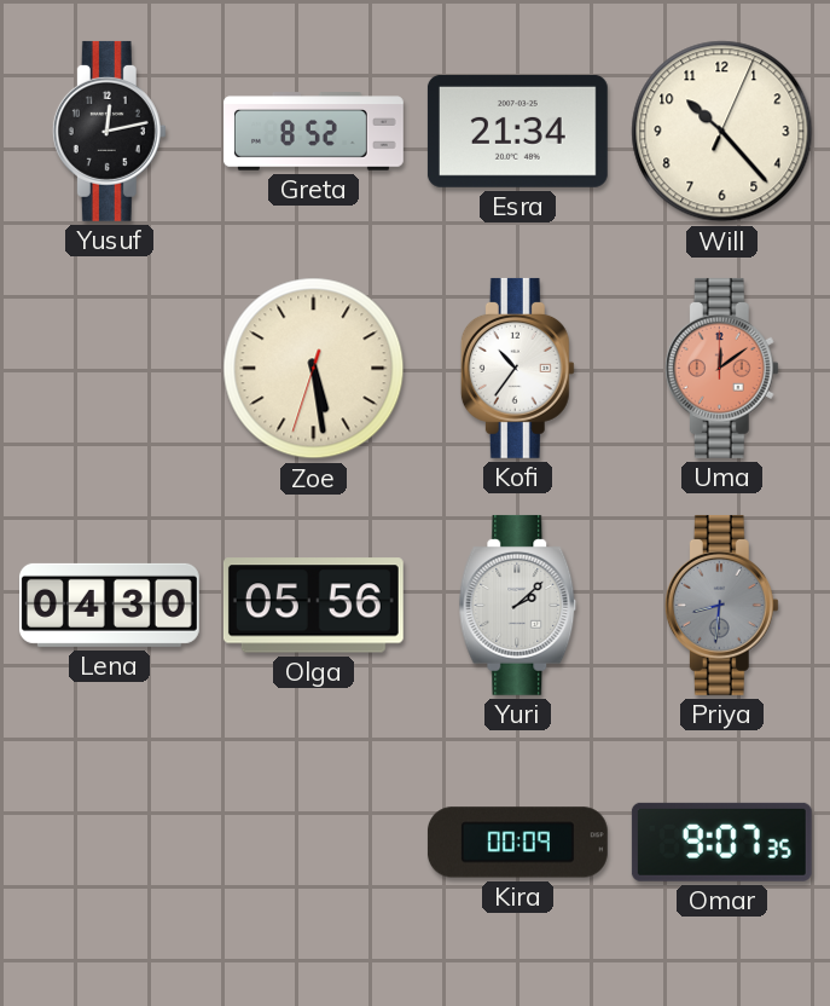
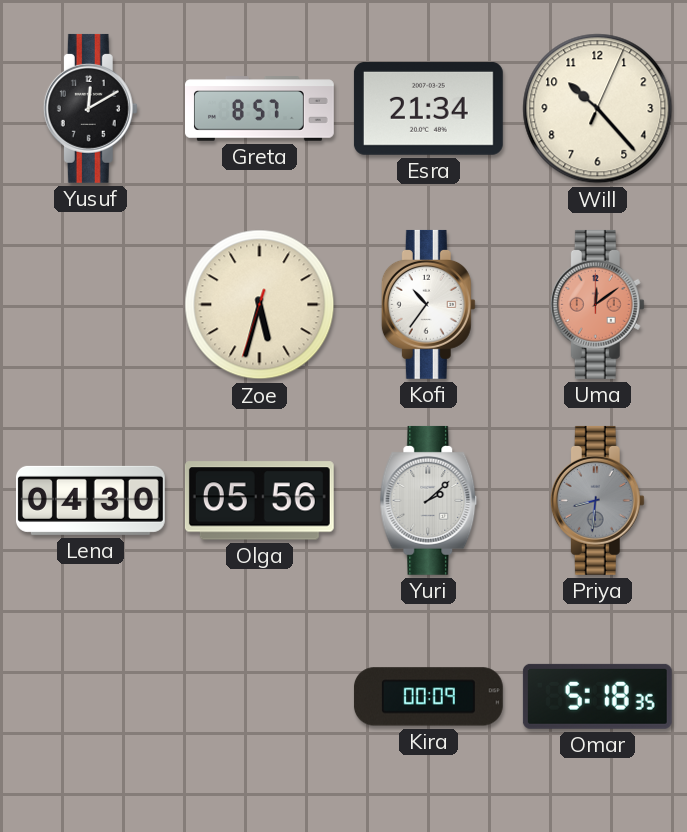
Yusuf: 12:13 -> 12:10 (90, 108)
Greta: 8:52 -> 8:57 (260, 109)
Zoe: 5:28 -> 5:32 (260, 305)
Omar: 9:07 -> 5:18 (597, 696)
